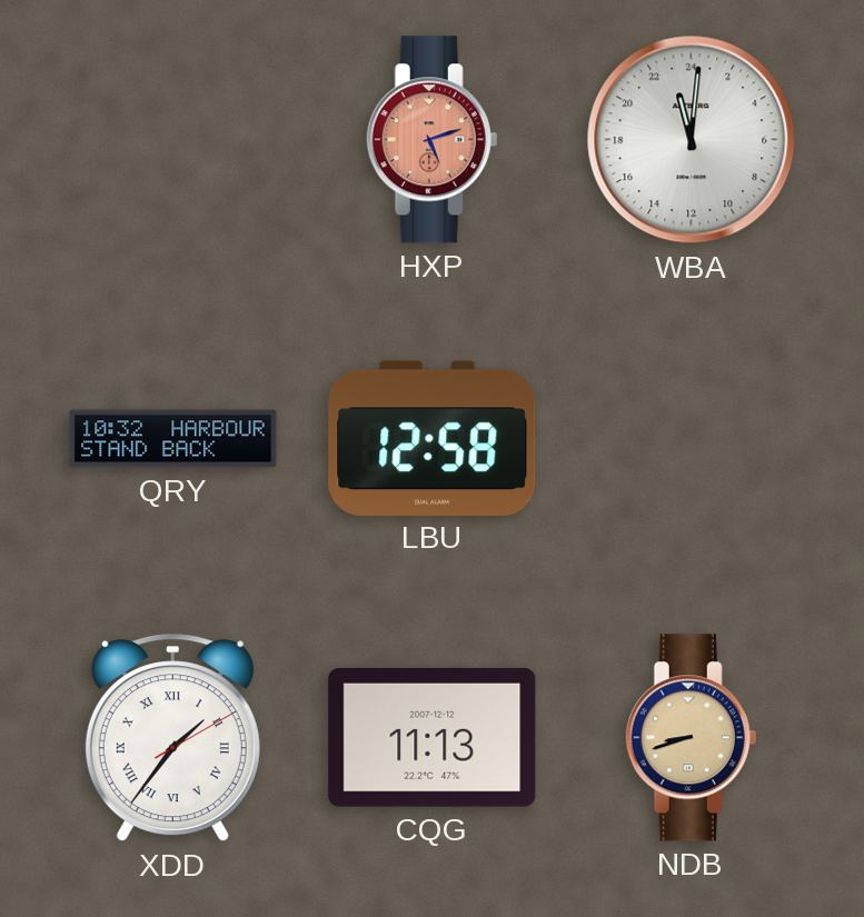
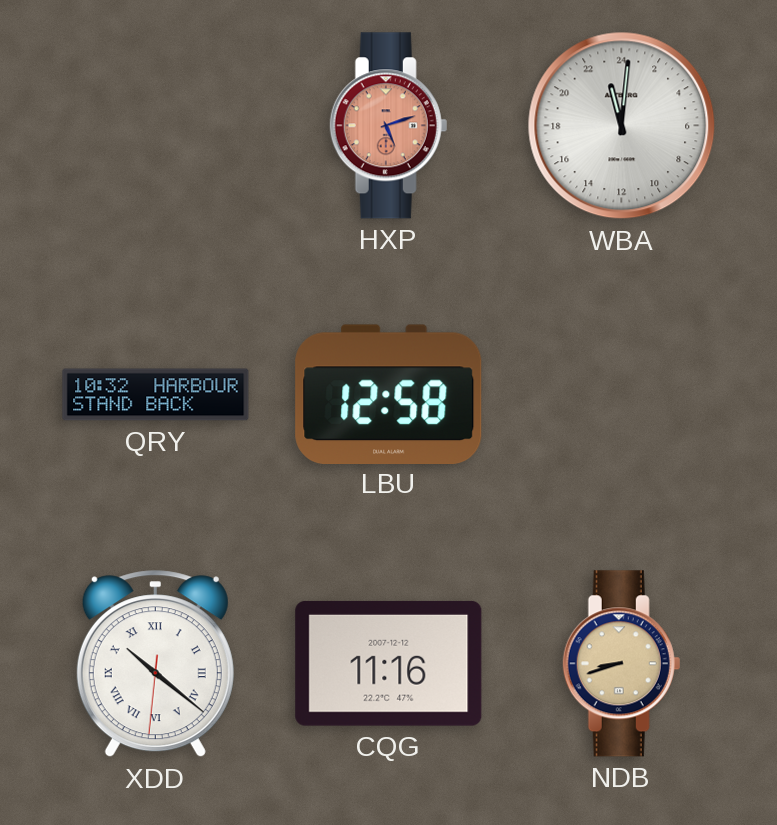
XDD: 1:36 -> 10:21 (155, 664)
CQG: 11:13 -> 11:16 (389, 663)
